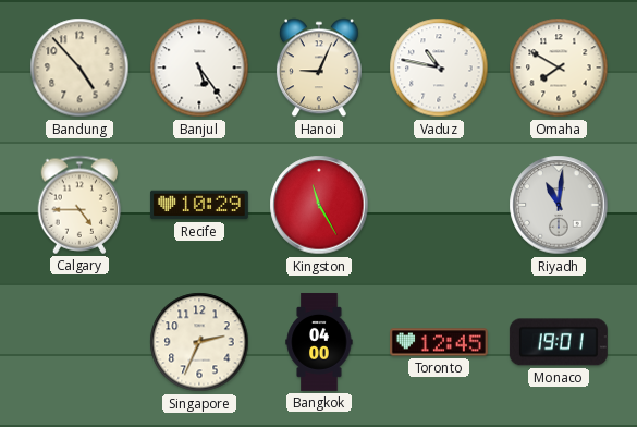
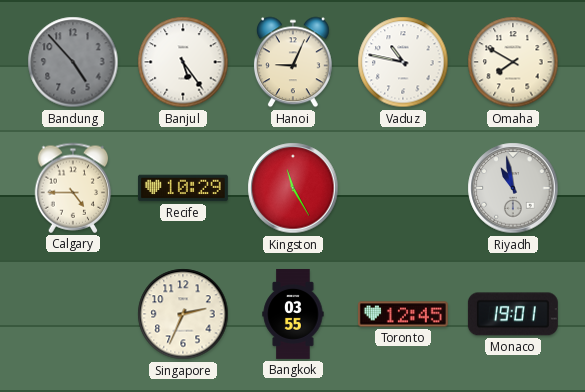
Bandung dial: cream -> grey (73, 62)
Riyadh: 11:01 -> 10:58 (513, 188)
Bangkok: 04:00 -> 03:55 (293, 314)
